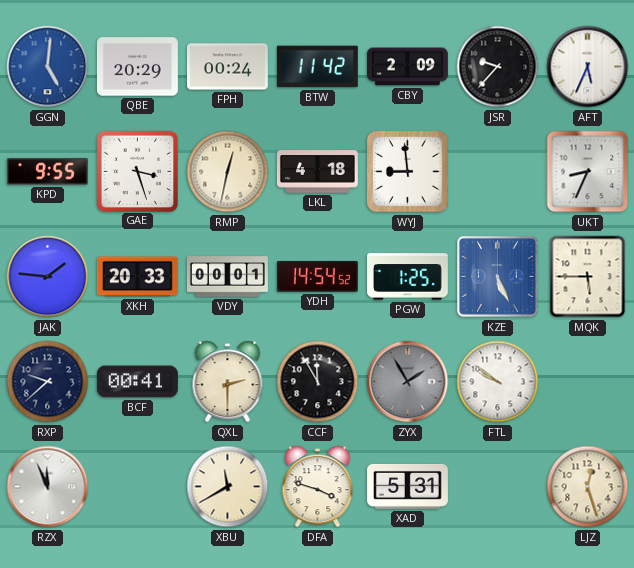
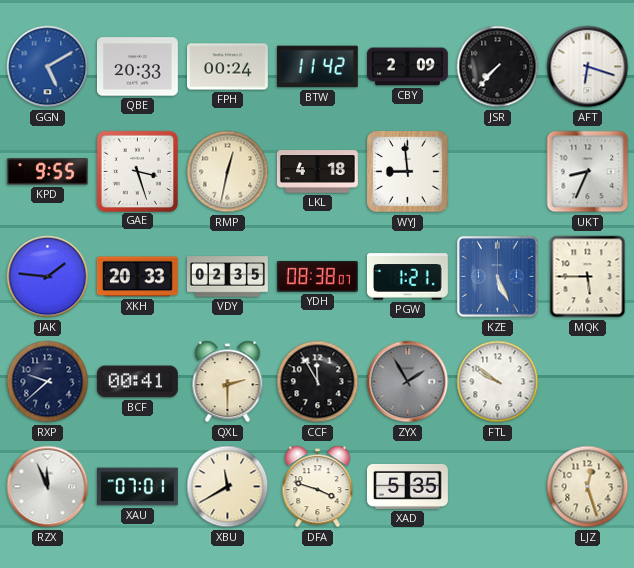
GGN: 5:01 -> 5:10 (48, 67)
QBE: 20:29 -> 20:33 (137, 67)
JSR: 9:37 -> 7:37 (498, 67)
AFT: 5:34 -> 6:18 (588, 67)
VDY: 00:01 -> 02:35 (227, 277)
YDH: 14:54 -> 08:38 (317, 276)
PGW: 1:25 -> 1:21 (407, 277)
XAU: none -> 07:01 (137, 487)
XAD: 5:31 -> 5:35 (407, 486)
